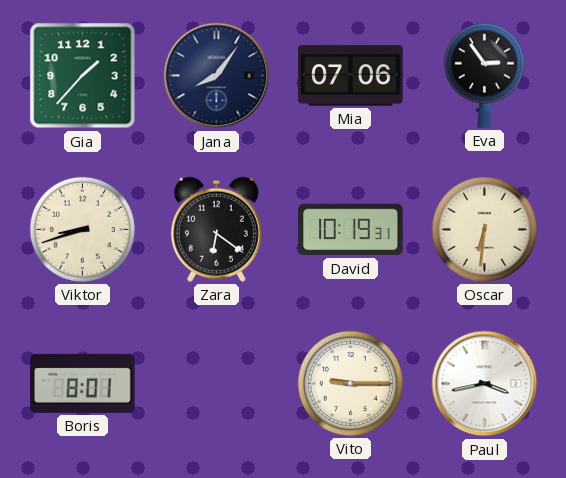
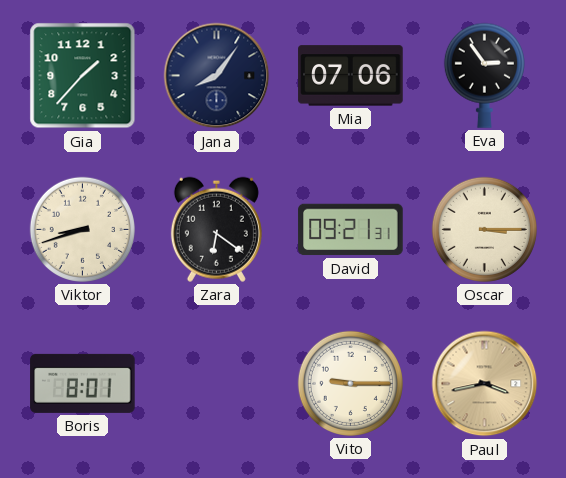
David: 10:19 -> 09:21 (351, 230)
Oscar: 6:31 -> 3:15 (484, 229)
Paul dial: white -> champagne (485, 384)
